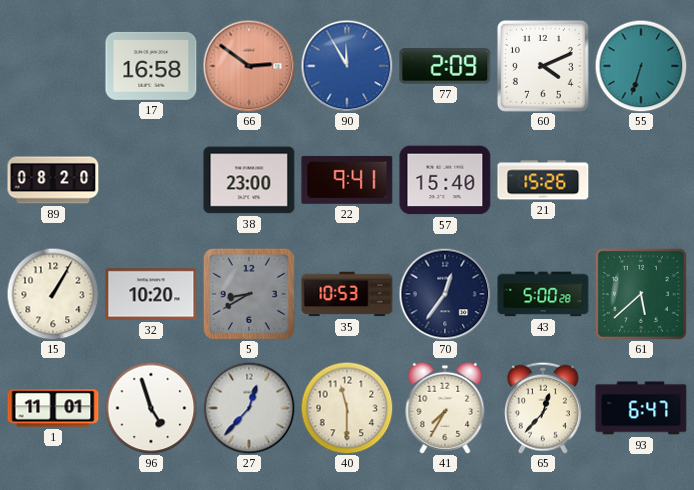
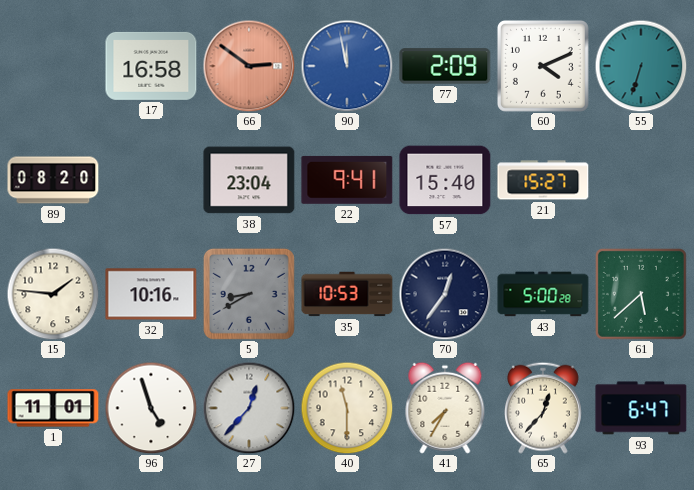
90: 11:55 -> 11:58 (347, 66)
38: 23:00 -> 23:04 (249, 180)
21: 15:26 -> 15:27 (543, 180)
15: 1:05 -> 1:46 (53, 294)
32: 10:20 -> 10:16 (151, 294)
